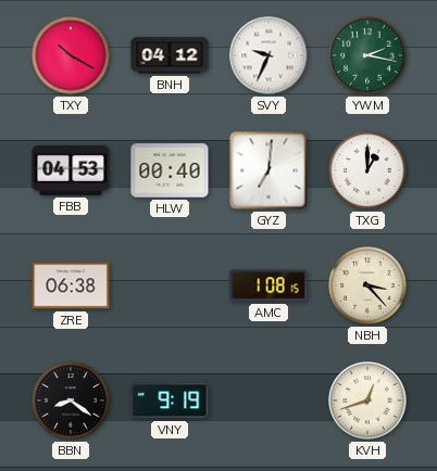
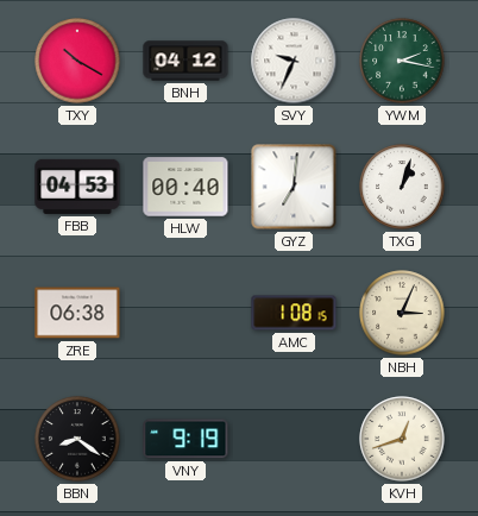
TXG: 1:00 -> 1:03 (402, 187)
NBH: 3:23 -> 3:04 (402, 313)
